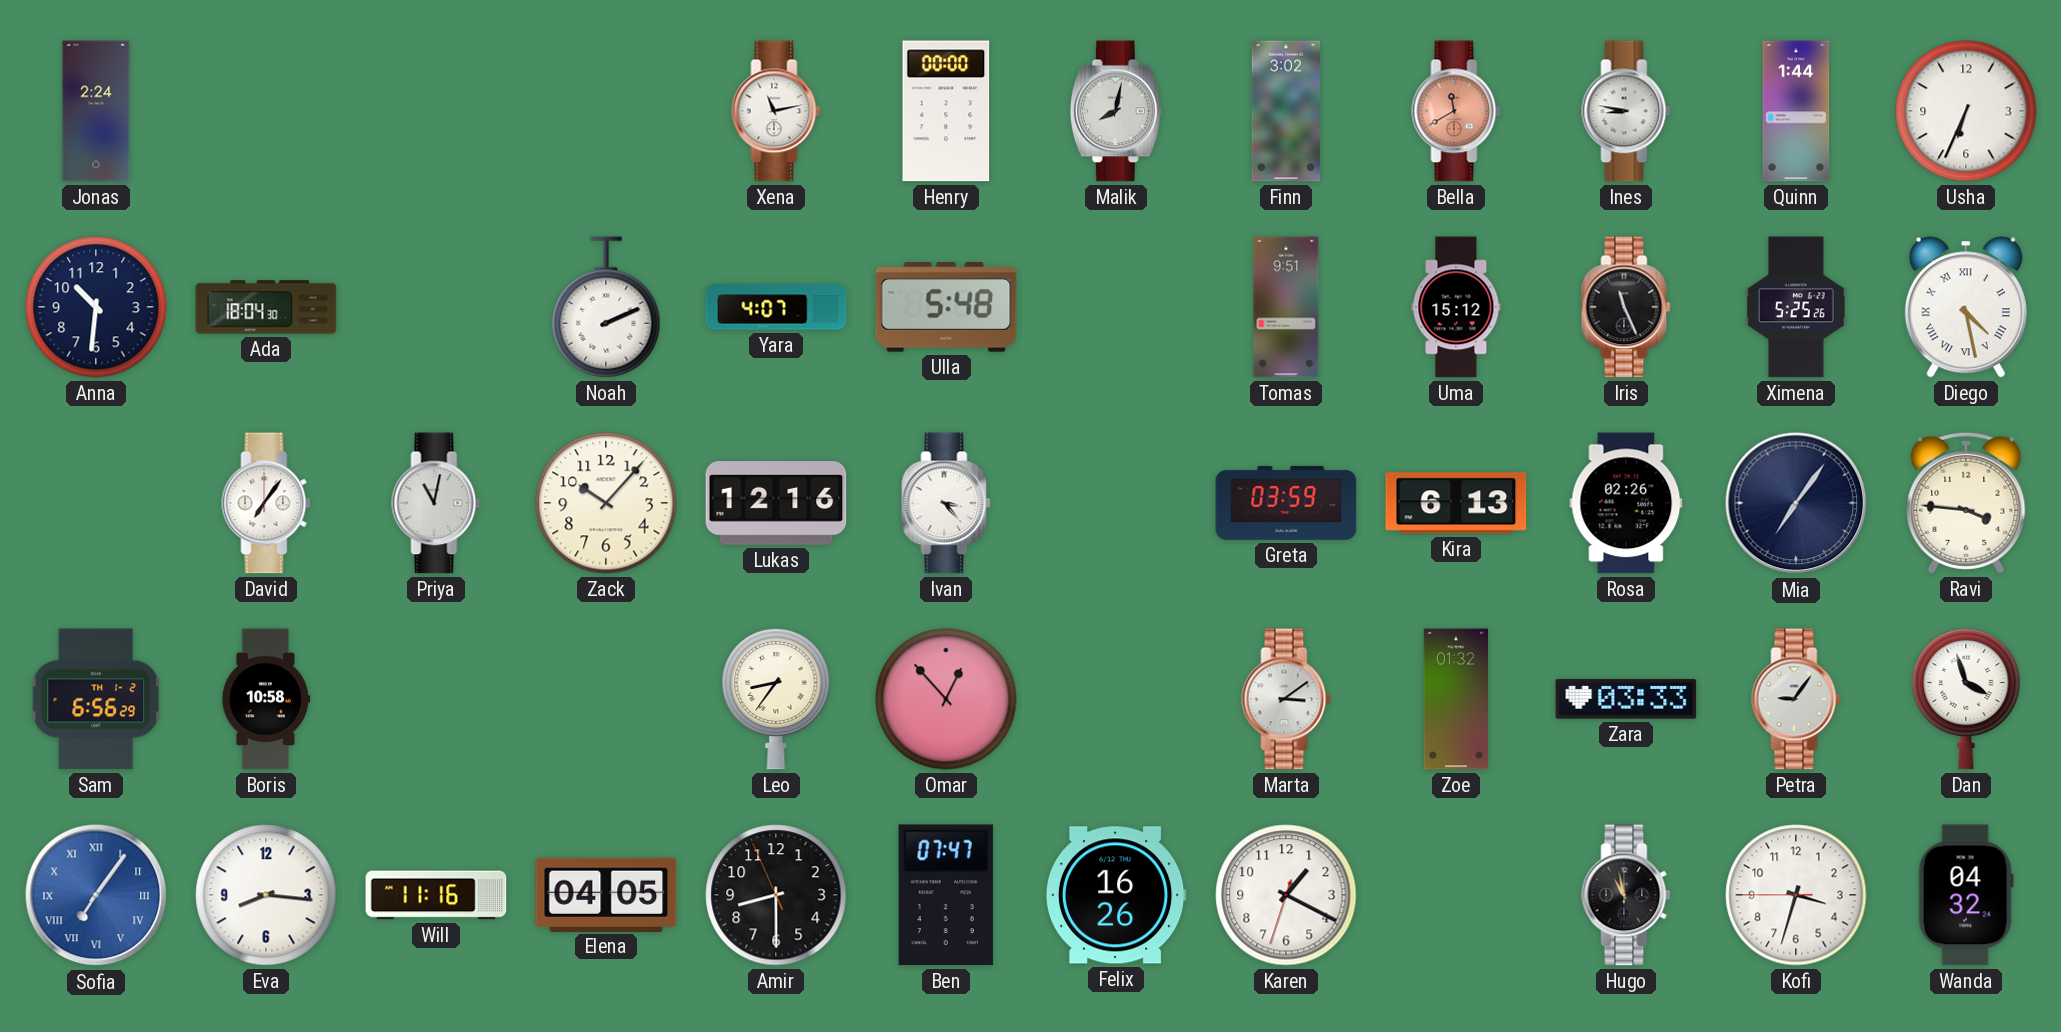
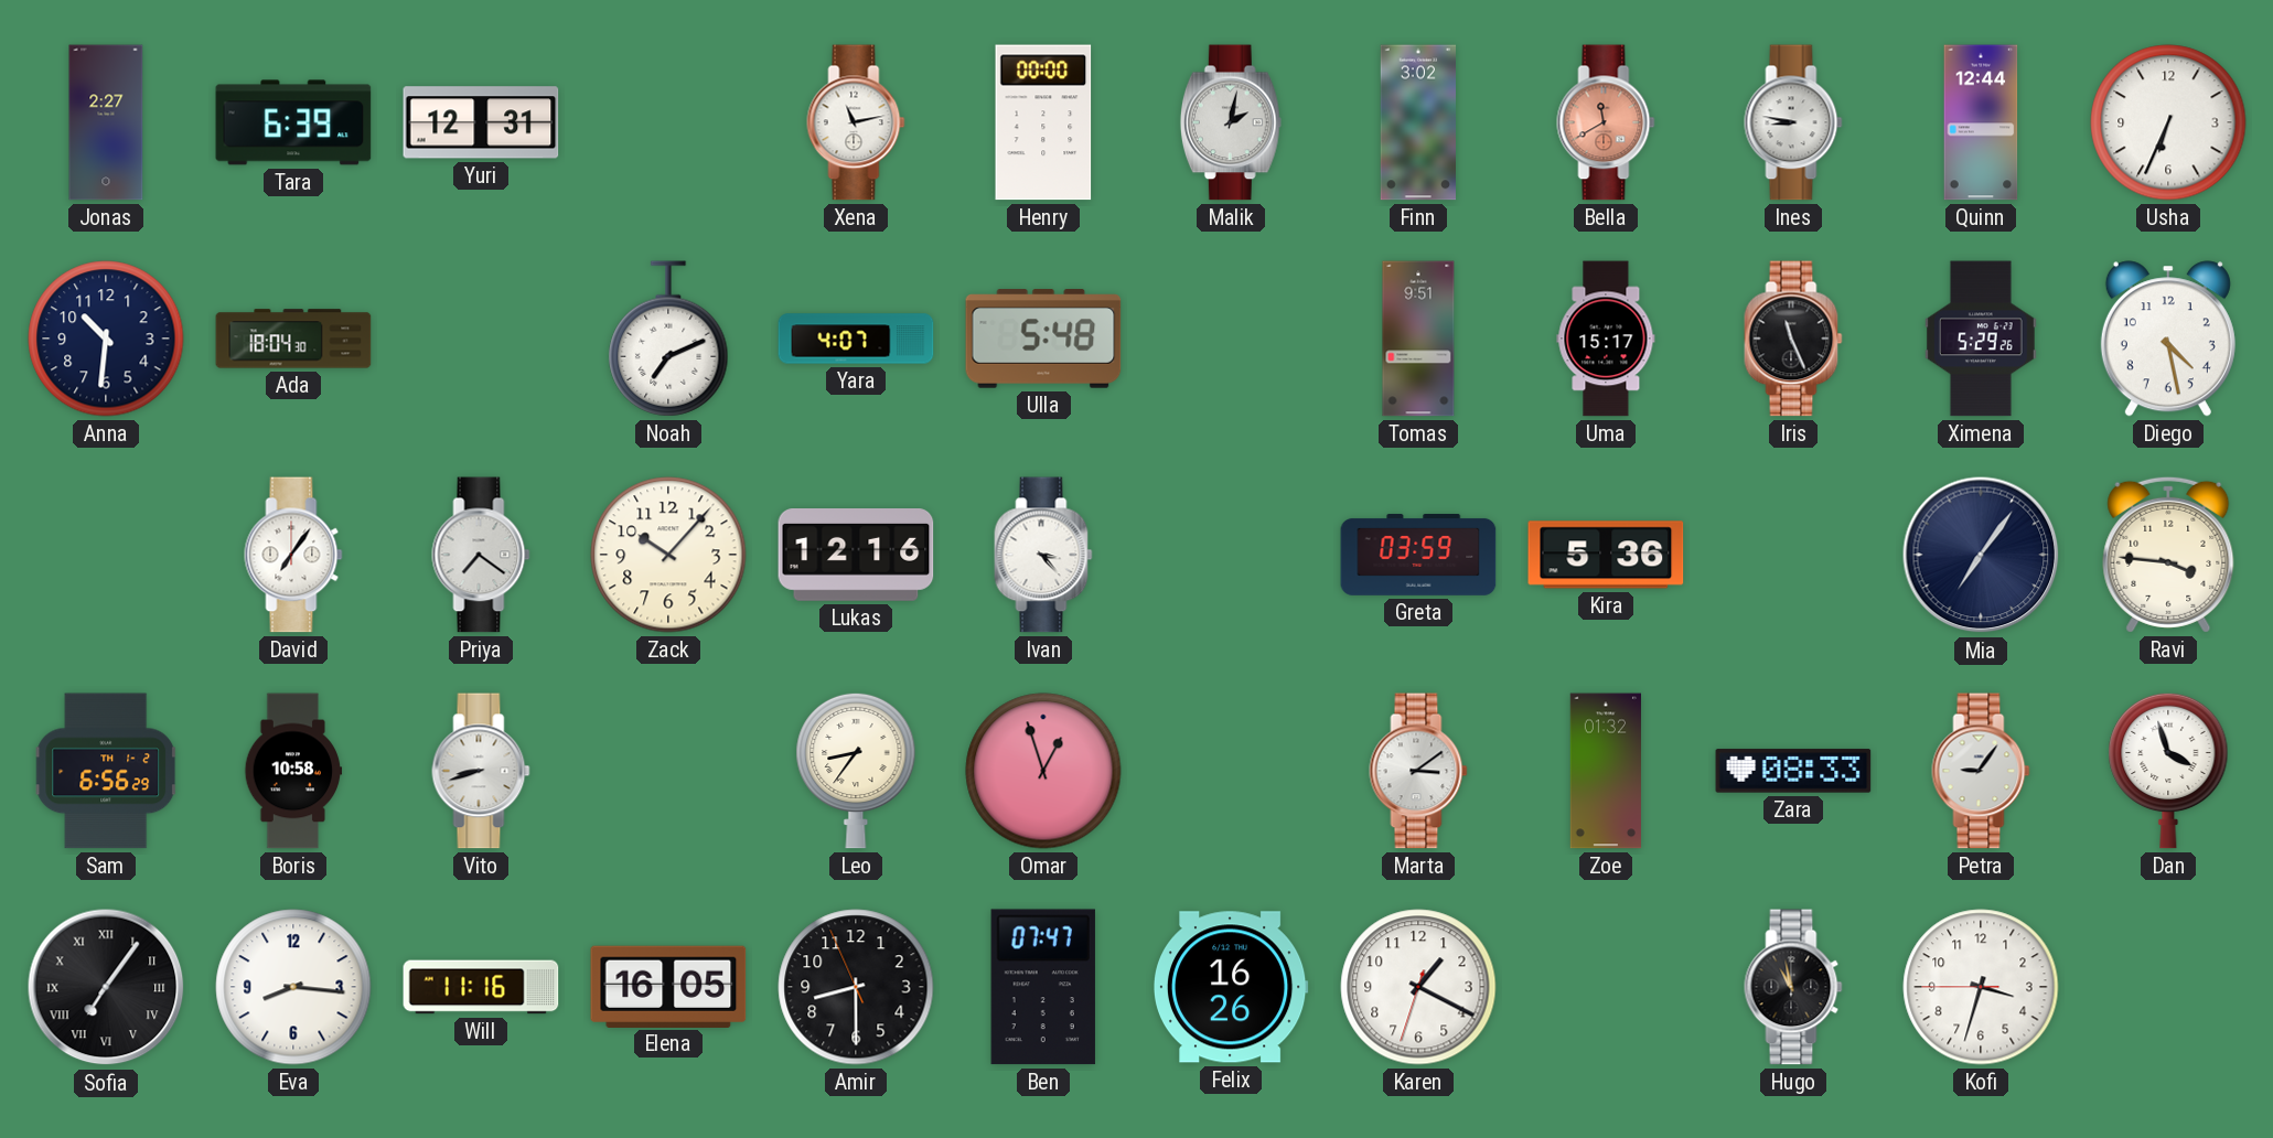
Jonas: 2:24 -> 2:27 (106, 122)
Tara: none -> 6:39 (293, 122)
Yuri: none -> 12:31 (481, 122)
Malik: 8:02 -> 2:02 (1231, 122)
Quinn: 1:44 -> 12:44 (1981, 122)
Noah: 2:11 -> 7:11 (668, 339)
Uma: 15:12 -> 15:17 (1606, 339)
Ximena: 5:25 -> 5:29 (1981, 339)
Diego numerals: Roman -> Arabic (2168, 339)
Priya: 11:02 -> 7:21 (481, 555)
Kira: 6:13 -> 5:36 (1606, 555)
Rosa: 02:26 -> none (1626, 503)
Vito: none -> 8:42 (481, 771)
Omar: 12:53 -> 12:57 (1043, 771)
Zara: 03:33 -> 08:33 (1793, 771)
Sofia dial: blue -> black (106, 987)
Elena: 04:05 -> 16:05 (668, 986)
Wanda: 04:32 -> none (1966, 895)
